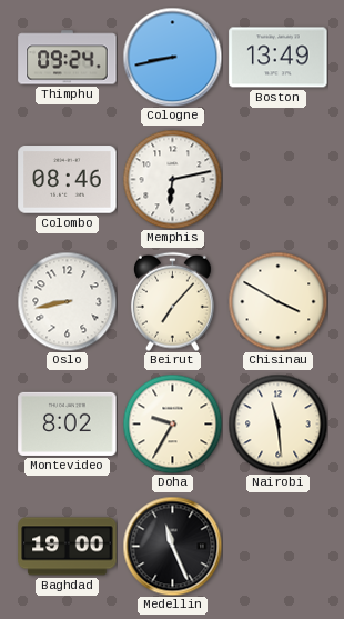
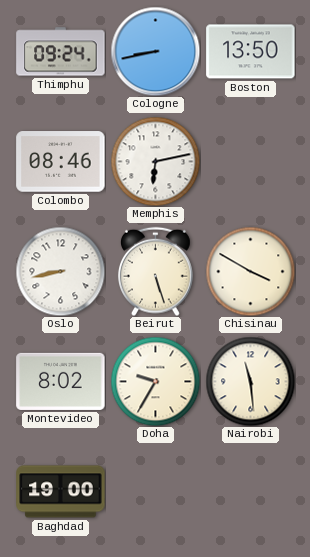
Boston: 13:49 -> 13:50 (251, 52)
Beirut: 7:07 -> 5:27 (155, 271)
Medellin: 11:26 -> none (172, 546)
